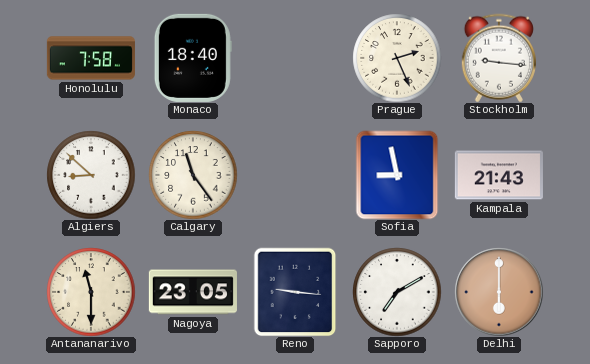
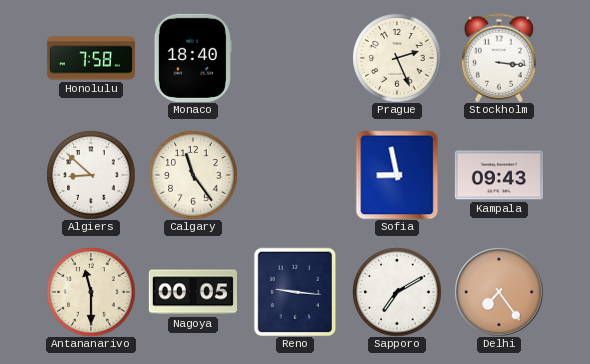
Stockholm: 9:16 -> 3:16 (499, 58)
Kampala: 21:43 -> 09:43 (499, 175)
Nagoya: 23:05 -> 00:05 (193, 292)
Delhi: 6:00 -> 7:24 (499, 292)
